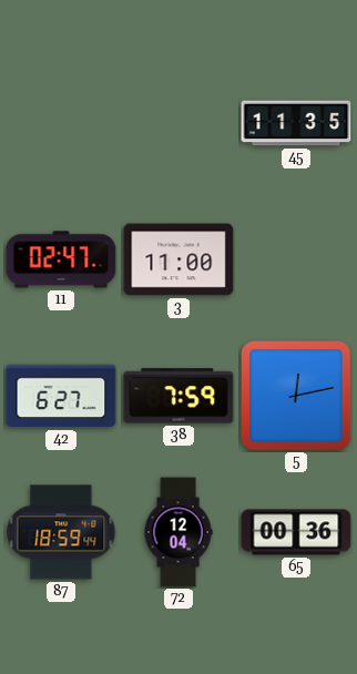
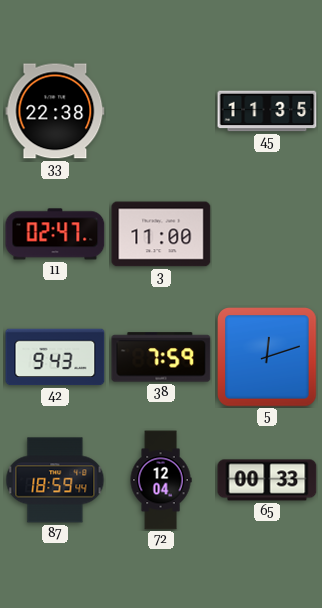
33: none -> 22:38 (55, 111)
42: 6:27 -> 9:43 (55, 357)
5: 12:13 -> 12:12 (267, 357)
65: 00:36 -> 00:33 (267, 480)
